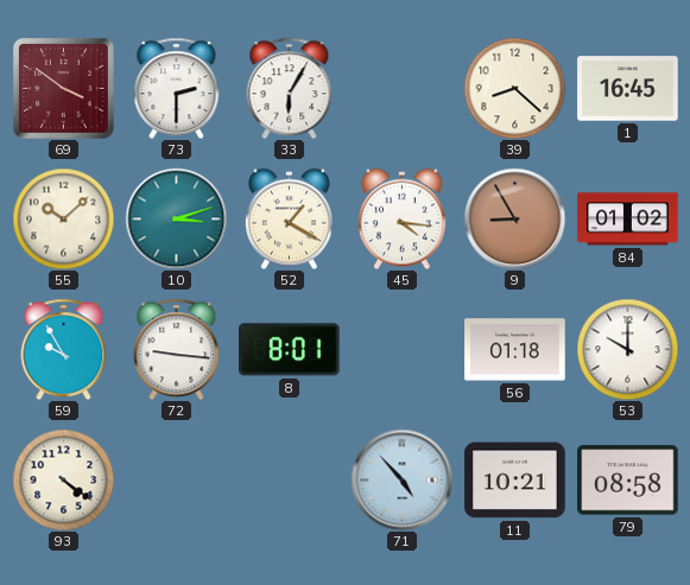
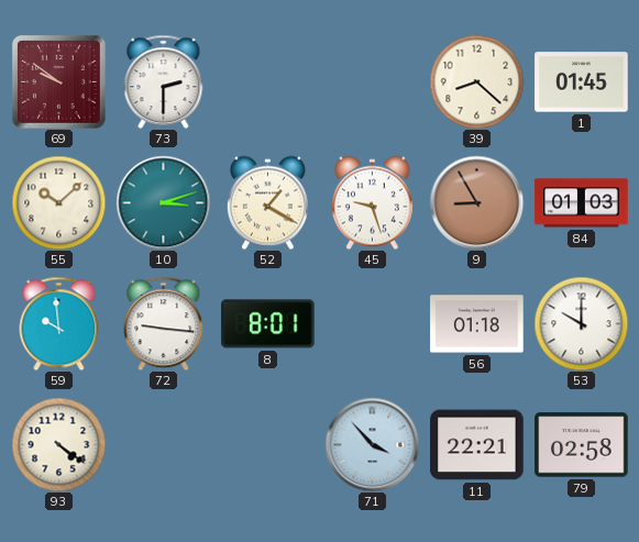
69: 3:51 -> 9:51 (59, 82)
33: 6:05 -> none (290, 88)
1: 16:45 -> 01:45 (582, 82)
45: 4:16 -> 9:27 (372, 202)
84: 01:02 -> 01:03 (582, 203)
59: 9:55 -> 9:59 (59, 323)
71: 4:53 -> 3:53 (372, 444)
11: 10:21 -> 22:21 (477, 445)
79: 08:58 -> 02:58 (582, 445)
